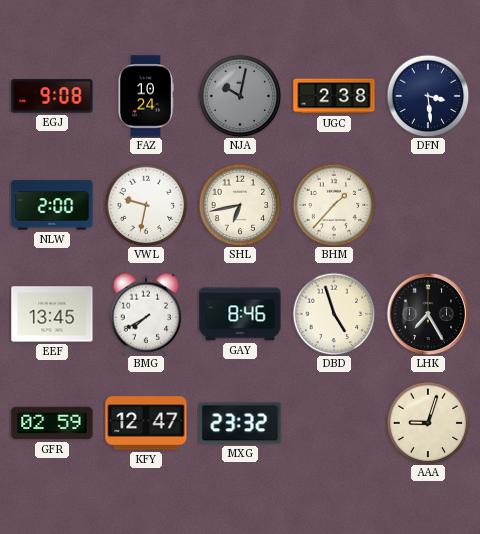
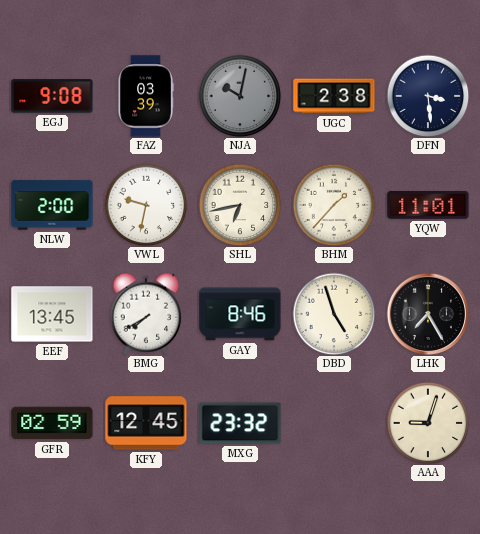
FAZ: 10:24 -> 03:39 (146, 96)
YQW: none -> 11:01 (428, 206)
KFY: 12:47 -> 12:45 (146, 423)
